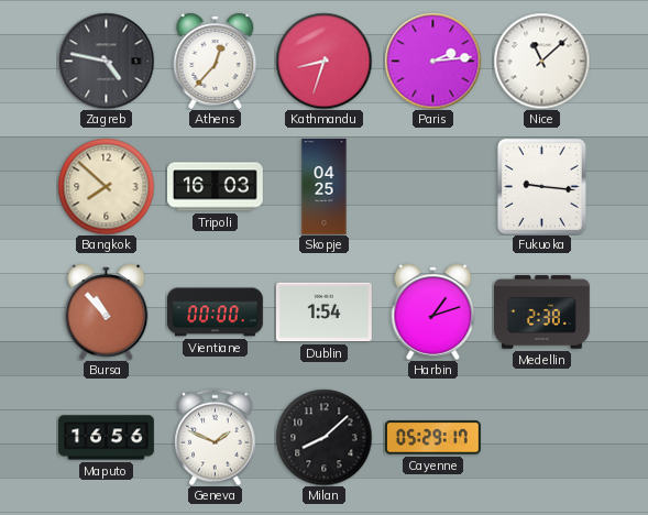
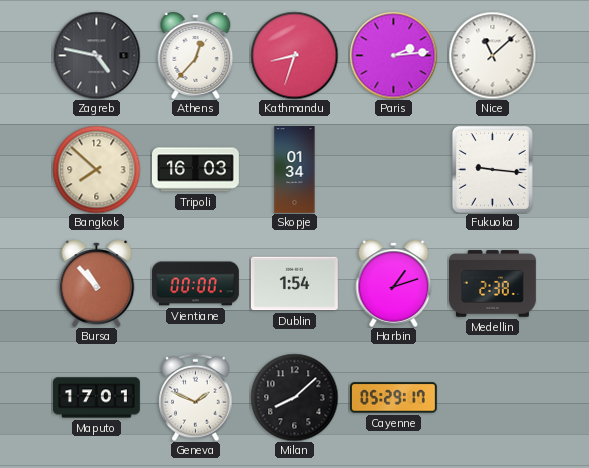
Skopje: 04:25 -> 01:34 (295, 170)
Maputo: 16:56 -> 17:01 (97, 398)
